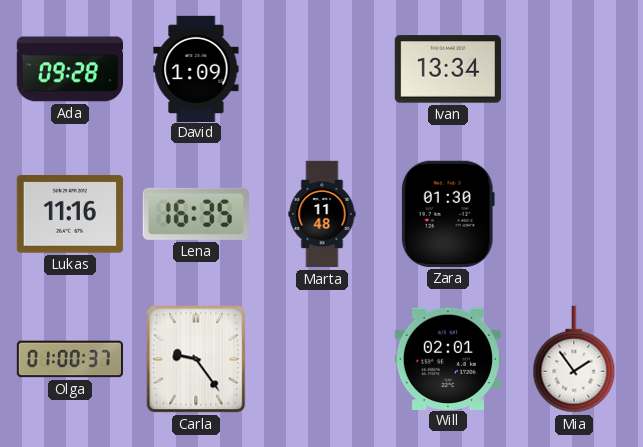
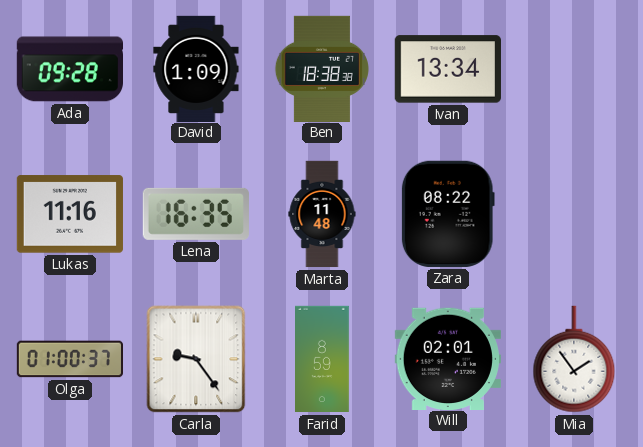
Ben: none -> 18:38 (322, 68)
Zara: 01:30 -> 08:22 (448, 214)
Farid: none -> 8:59 (323, 359)
